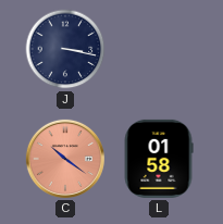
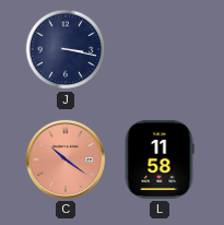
L: 01:58 -> 11:58 (160, 159)
